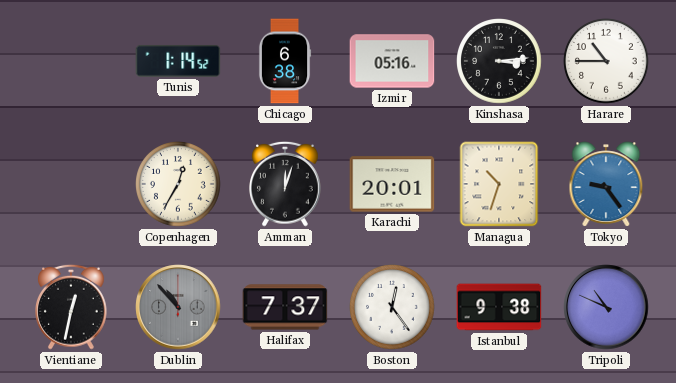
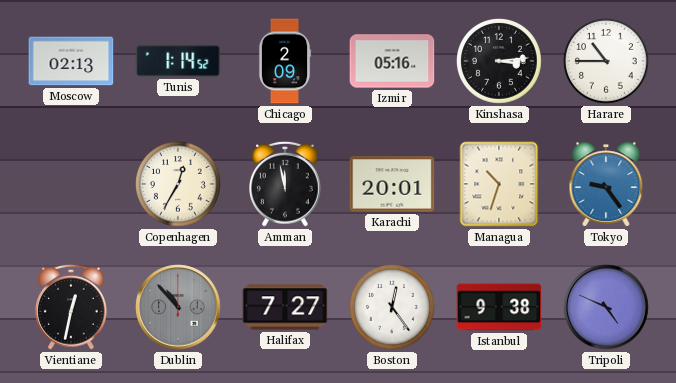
Moscow: none -> 02:13 (71, 61)
Chicago: 6:38 -> 2:09 (285, 61)
Amman: 12:03 -> 11:58 (286, 184)
Halifax: 7:37 -> 7:27 (285, 307)
Tripoli: 10:49 -> 4:49 (606, 307)
